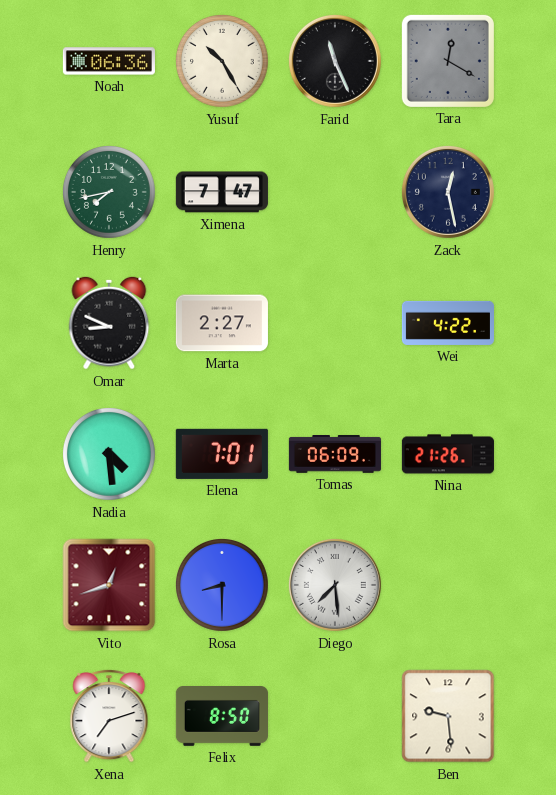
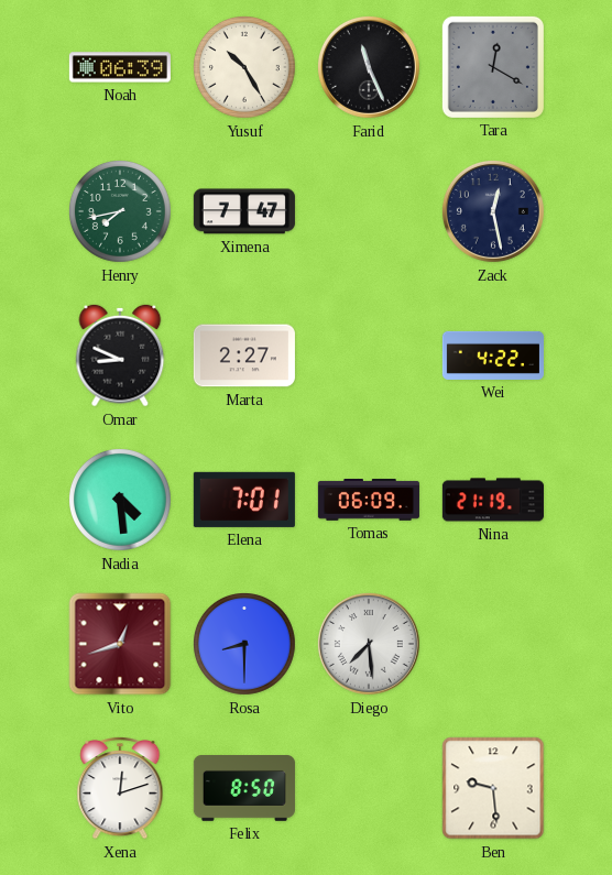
Noah: 06:36 -> 06:39 (120, 67)
Nina: 21:26 -> 21:19 (493, 500)
Xena: 7:12 -> 12:12 (120, 788)
